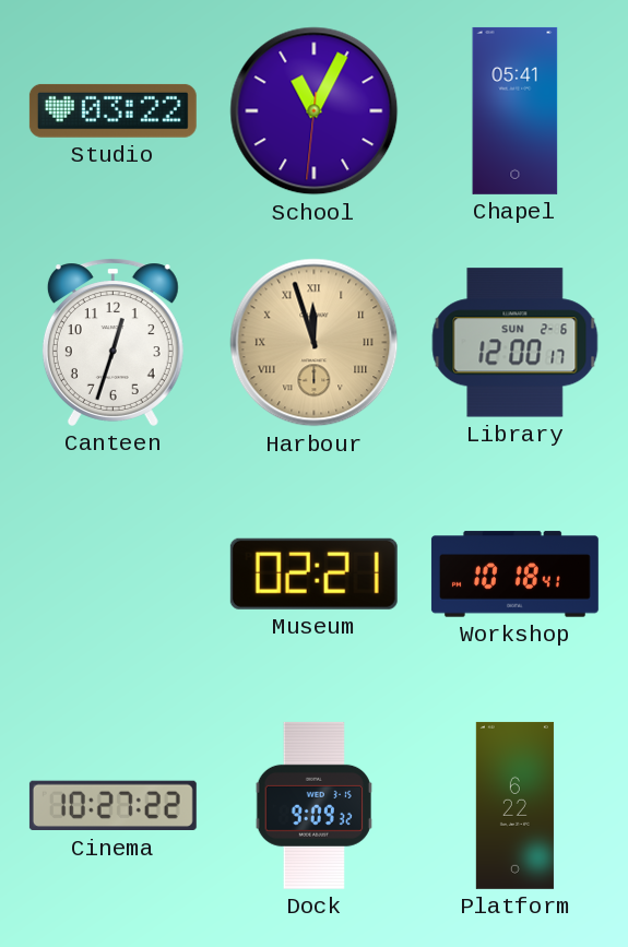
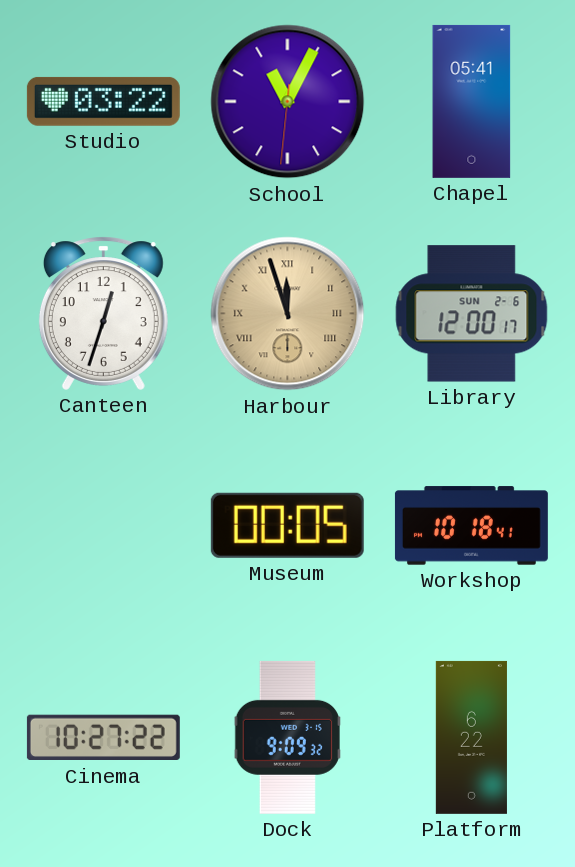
Museum: 02:21 -> 00:05 (287, 525)
